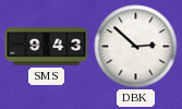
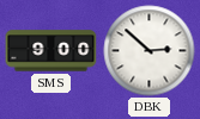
SMS: 9:43 -> 9:00 (51, 51)
